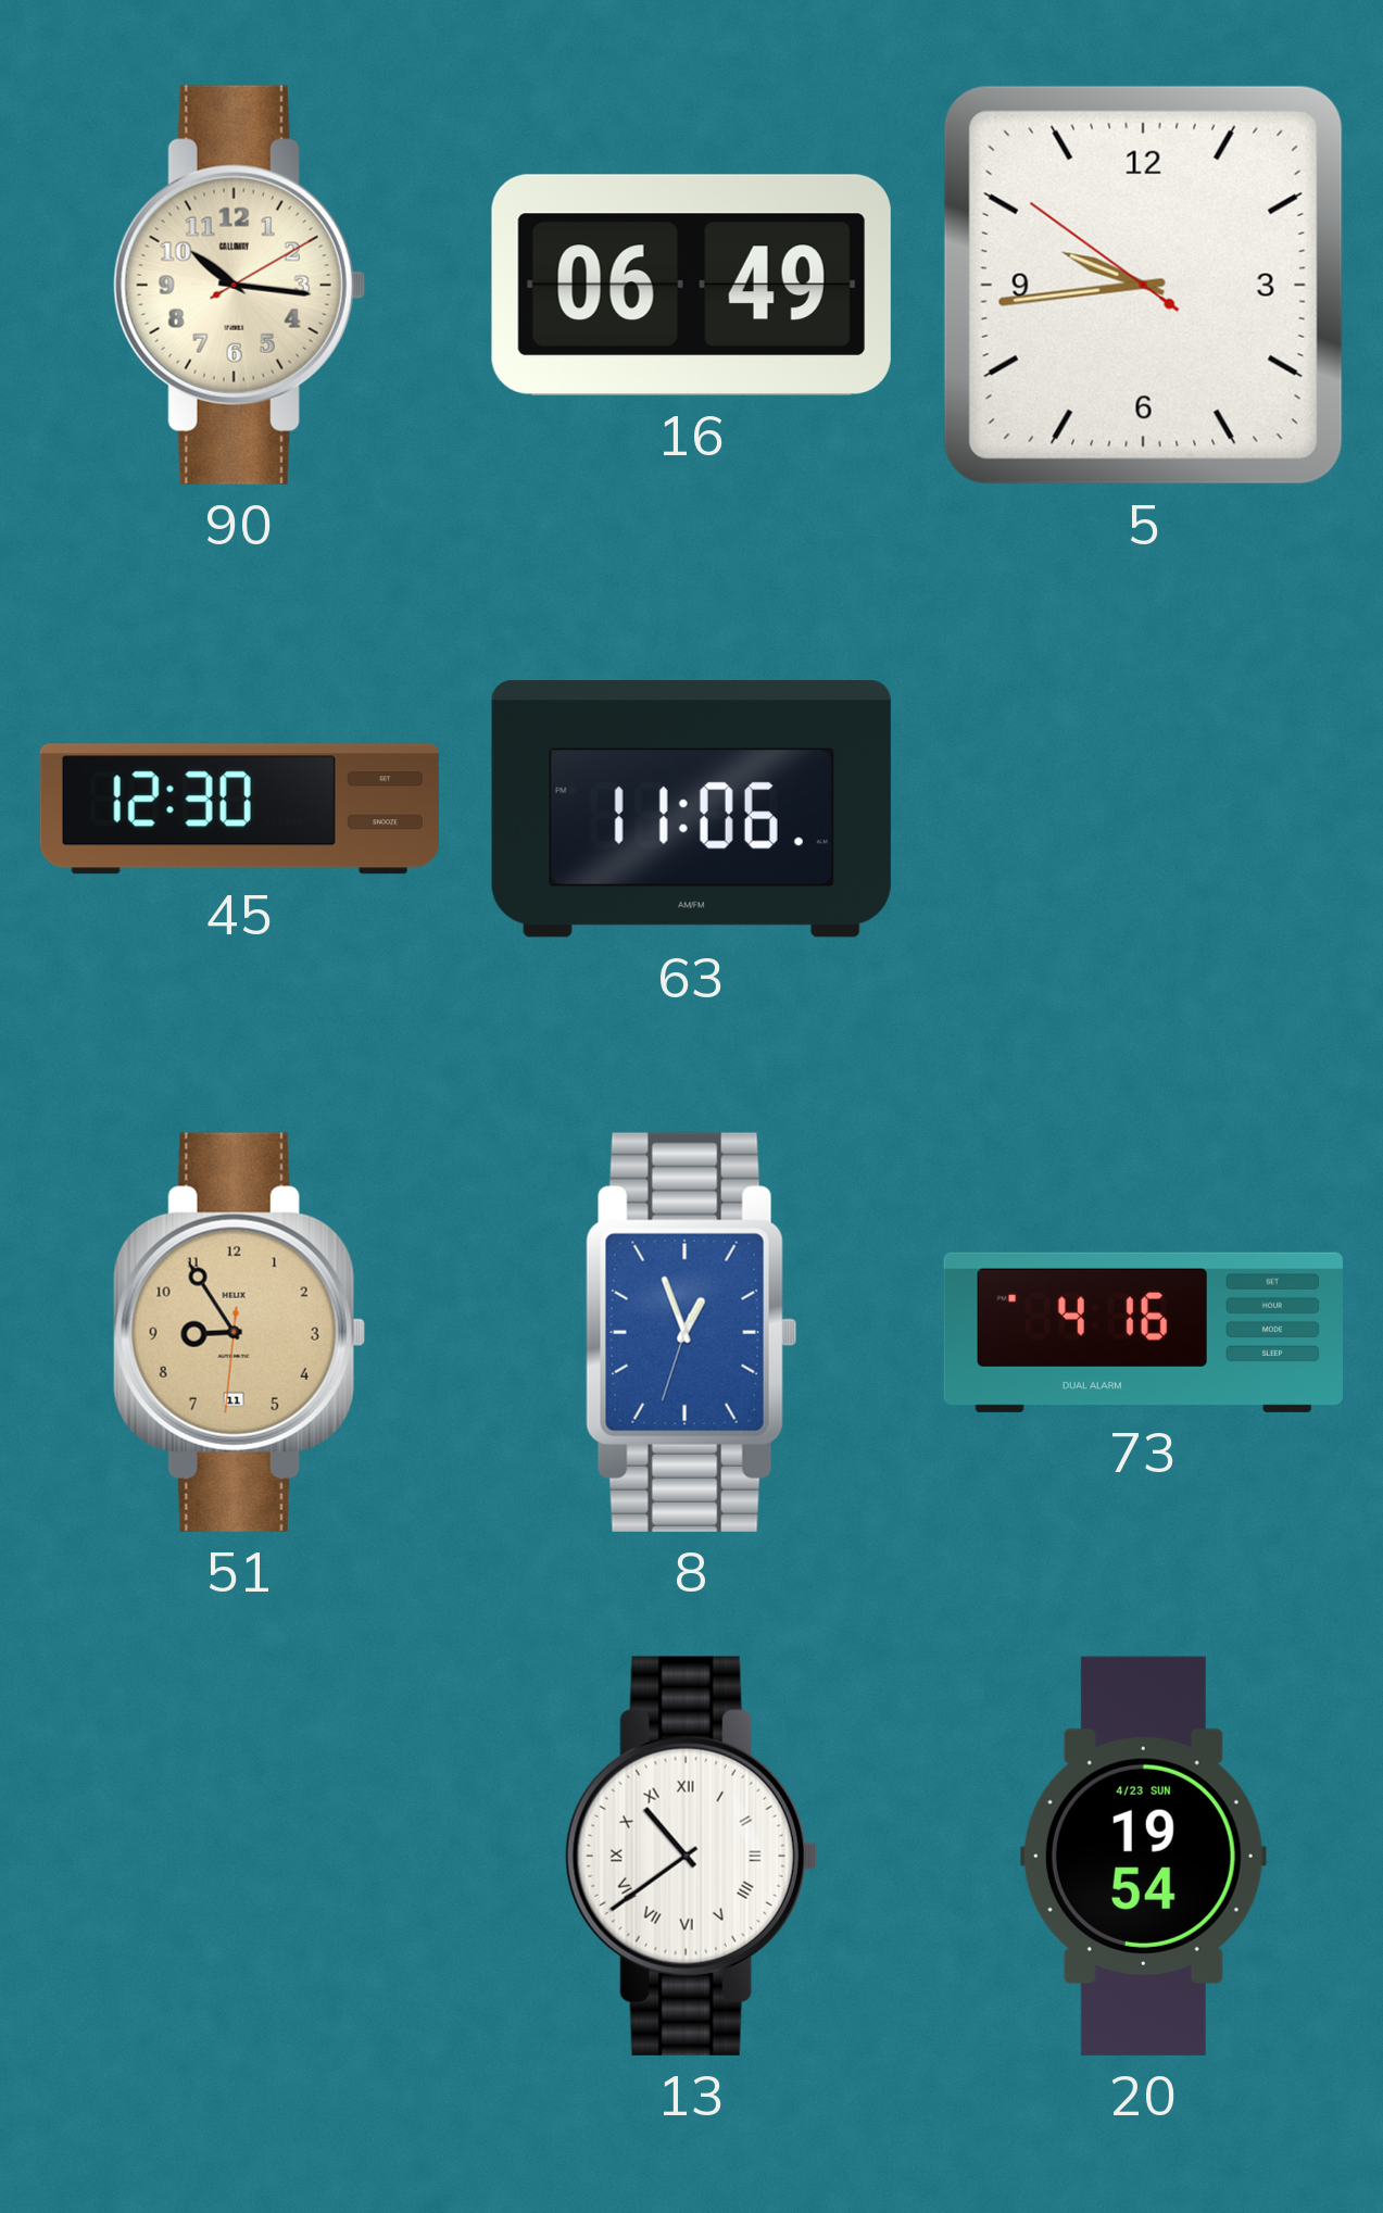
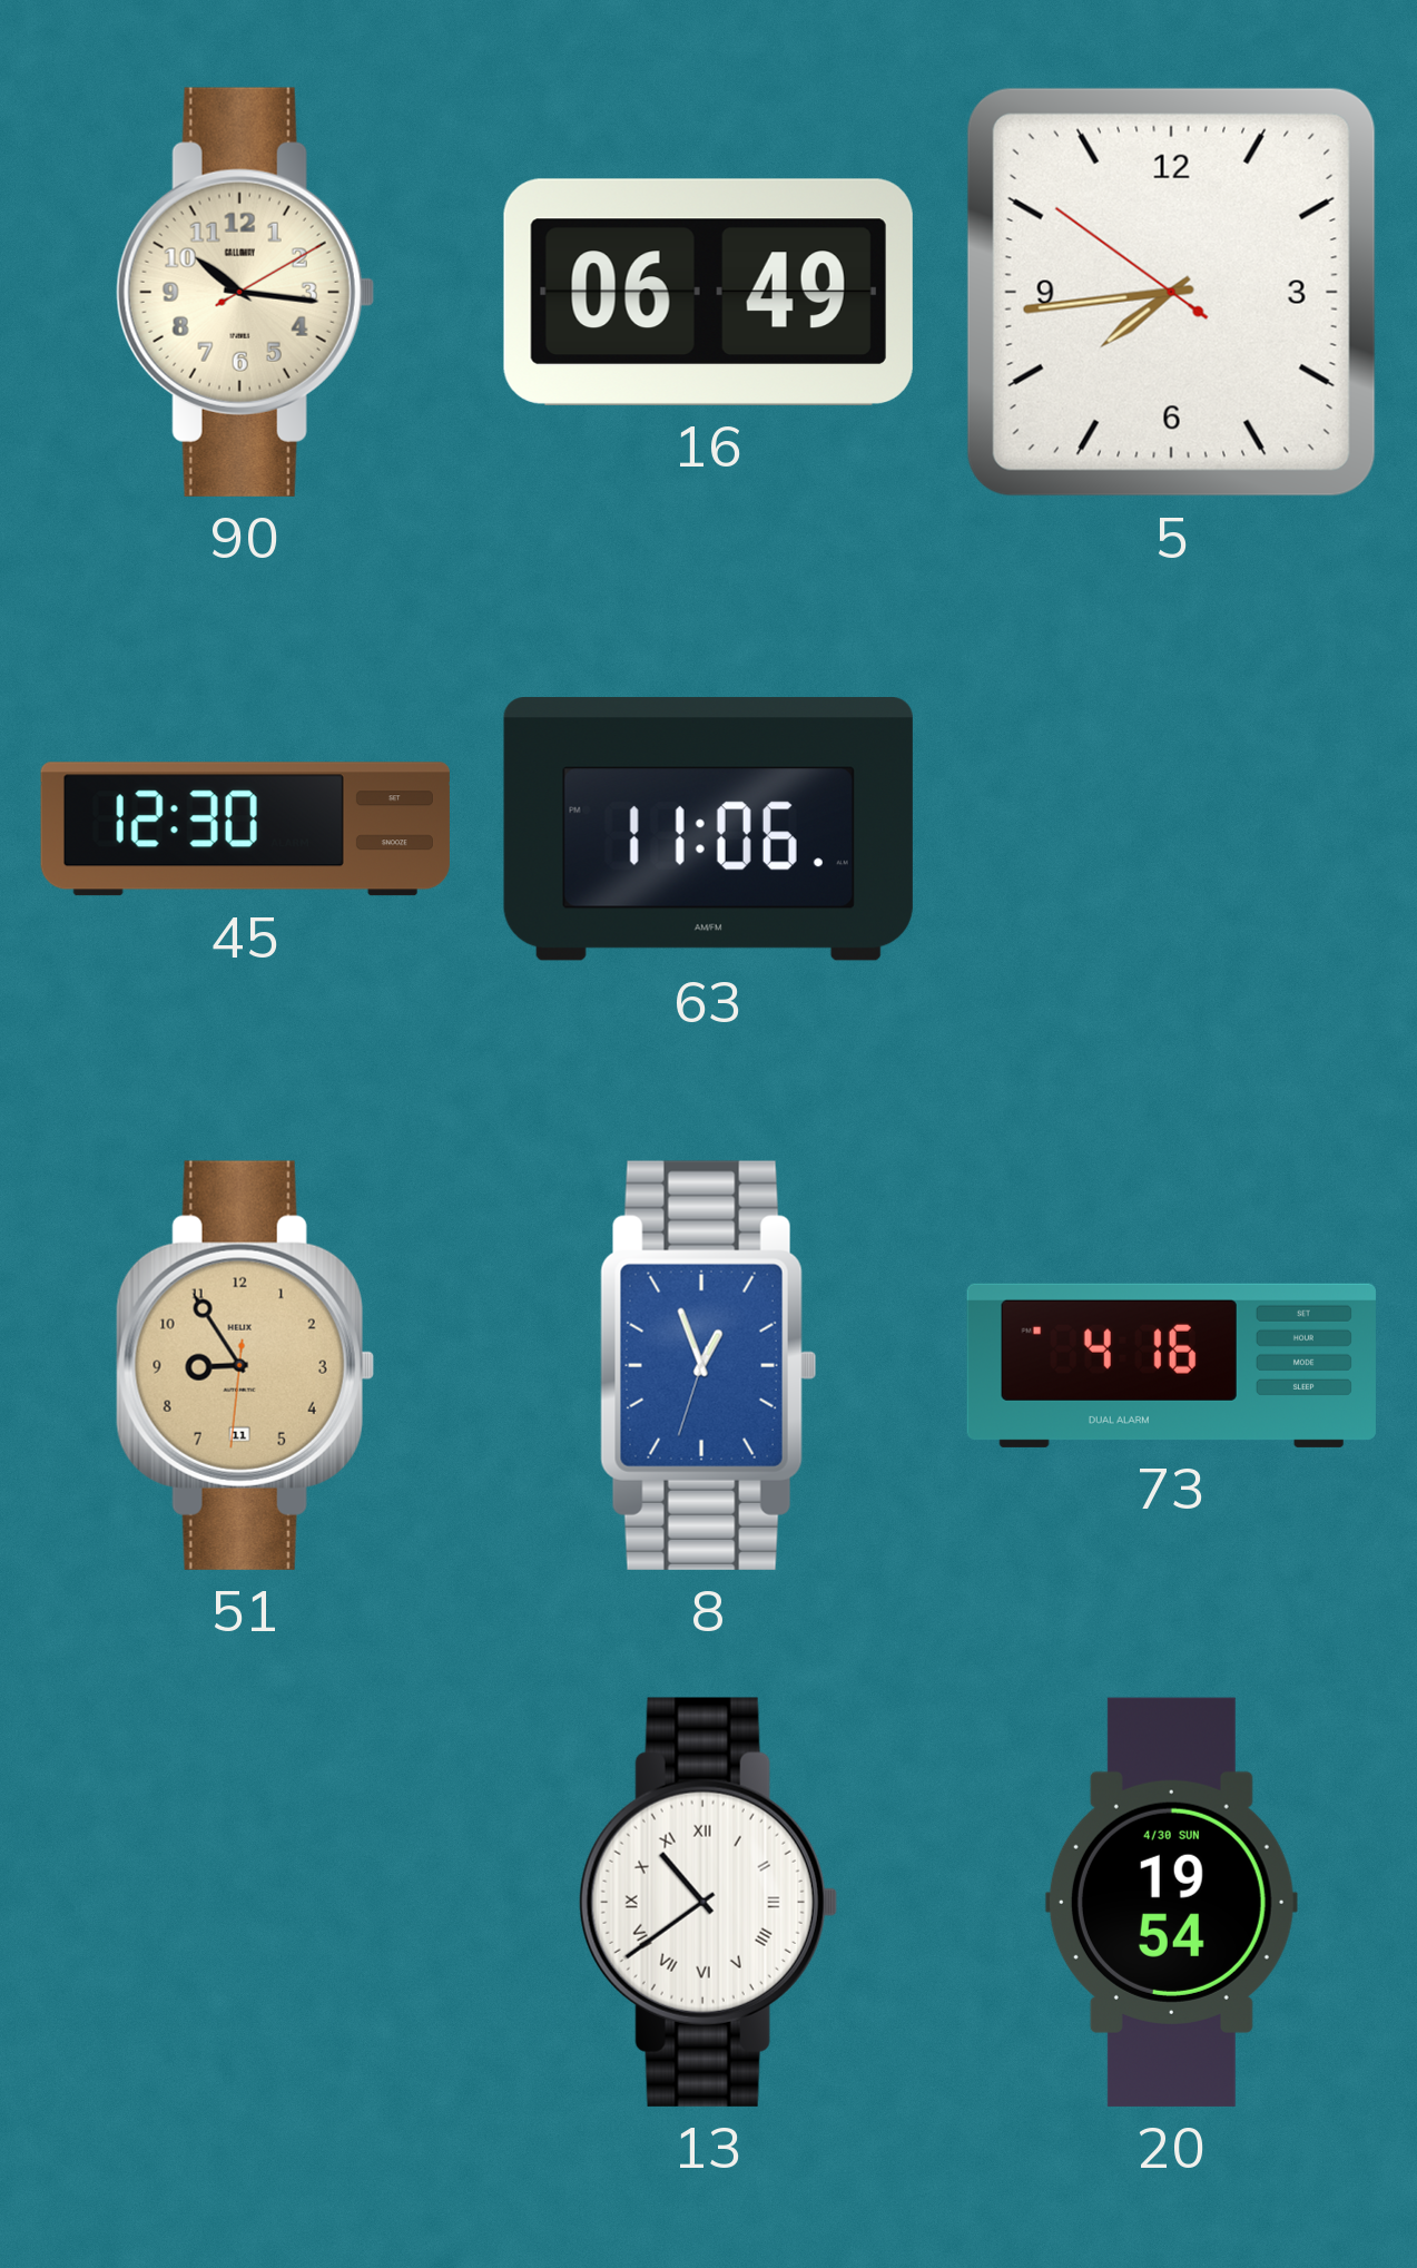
5: 9:43 -> 7:43 (1171, 292)
20 date: 4/23 SUN -> 4/30 SUN (1171, 1902)
